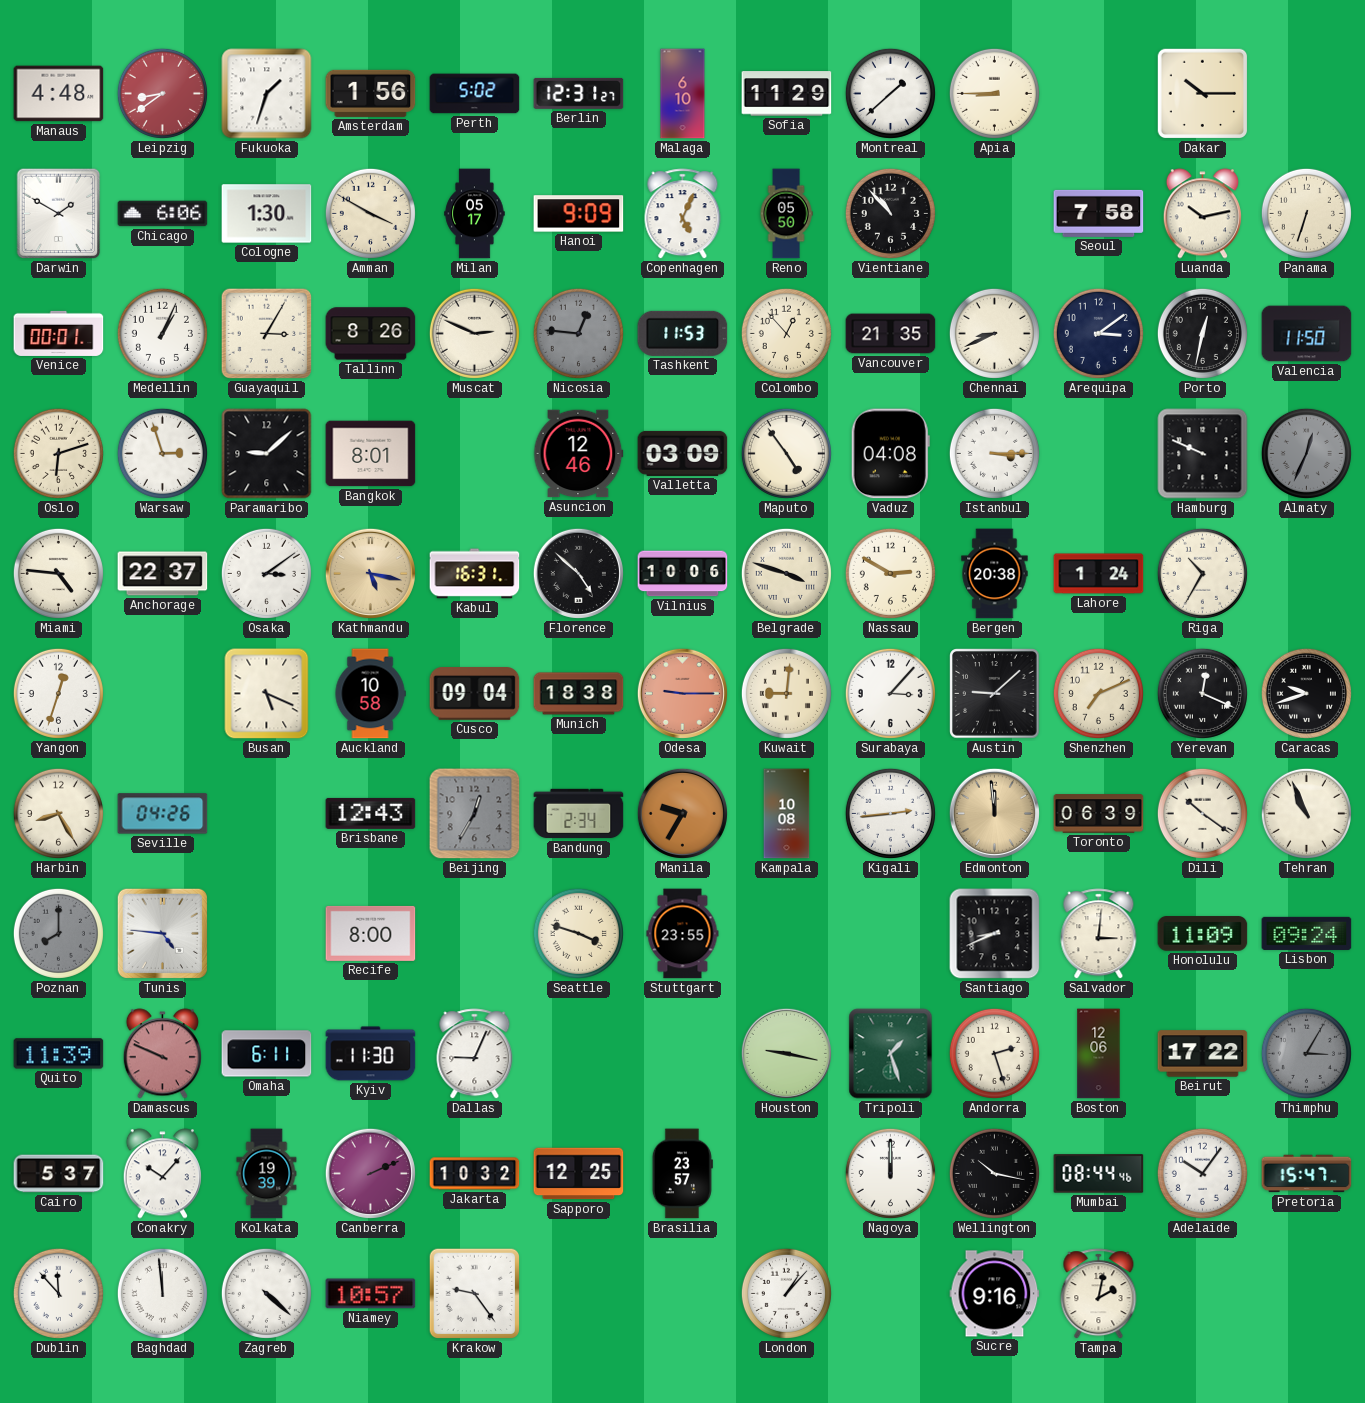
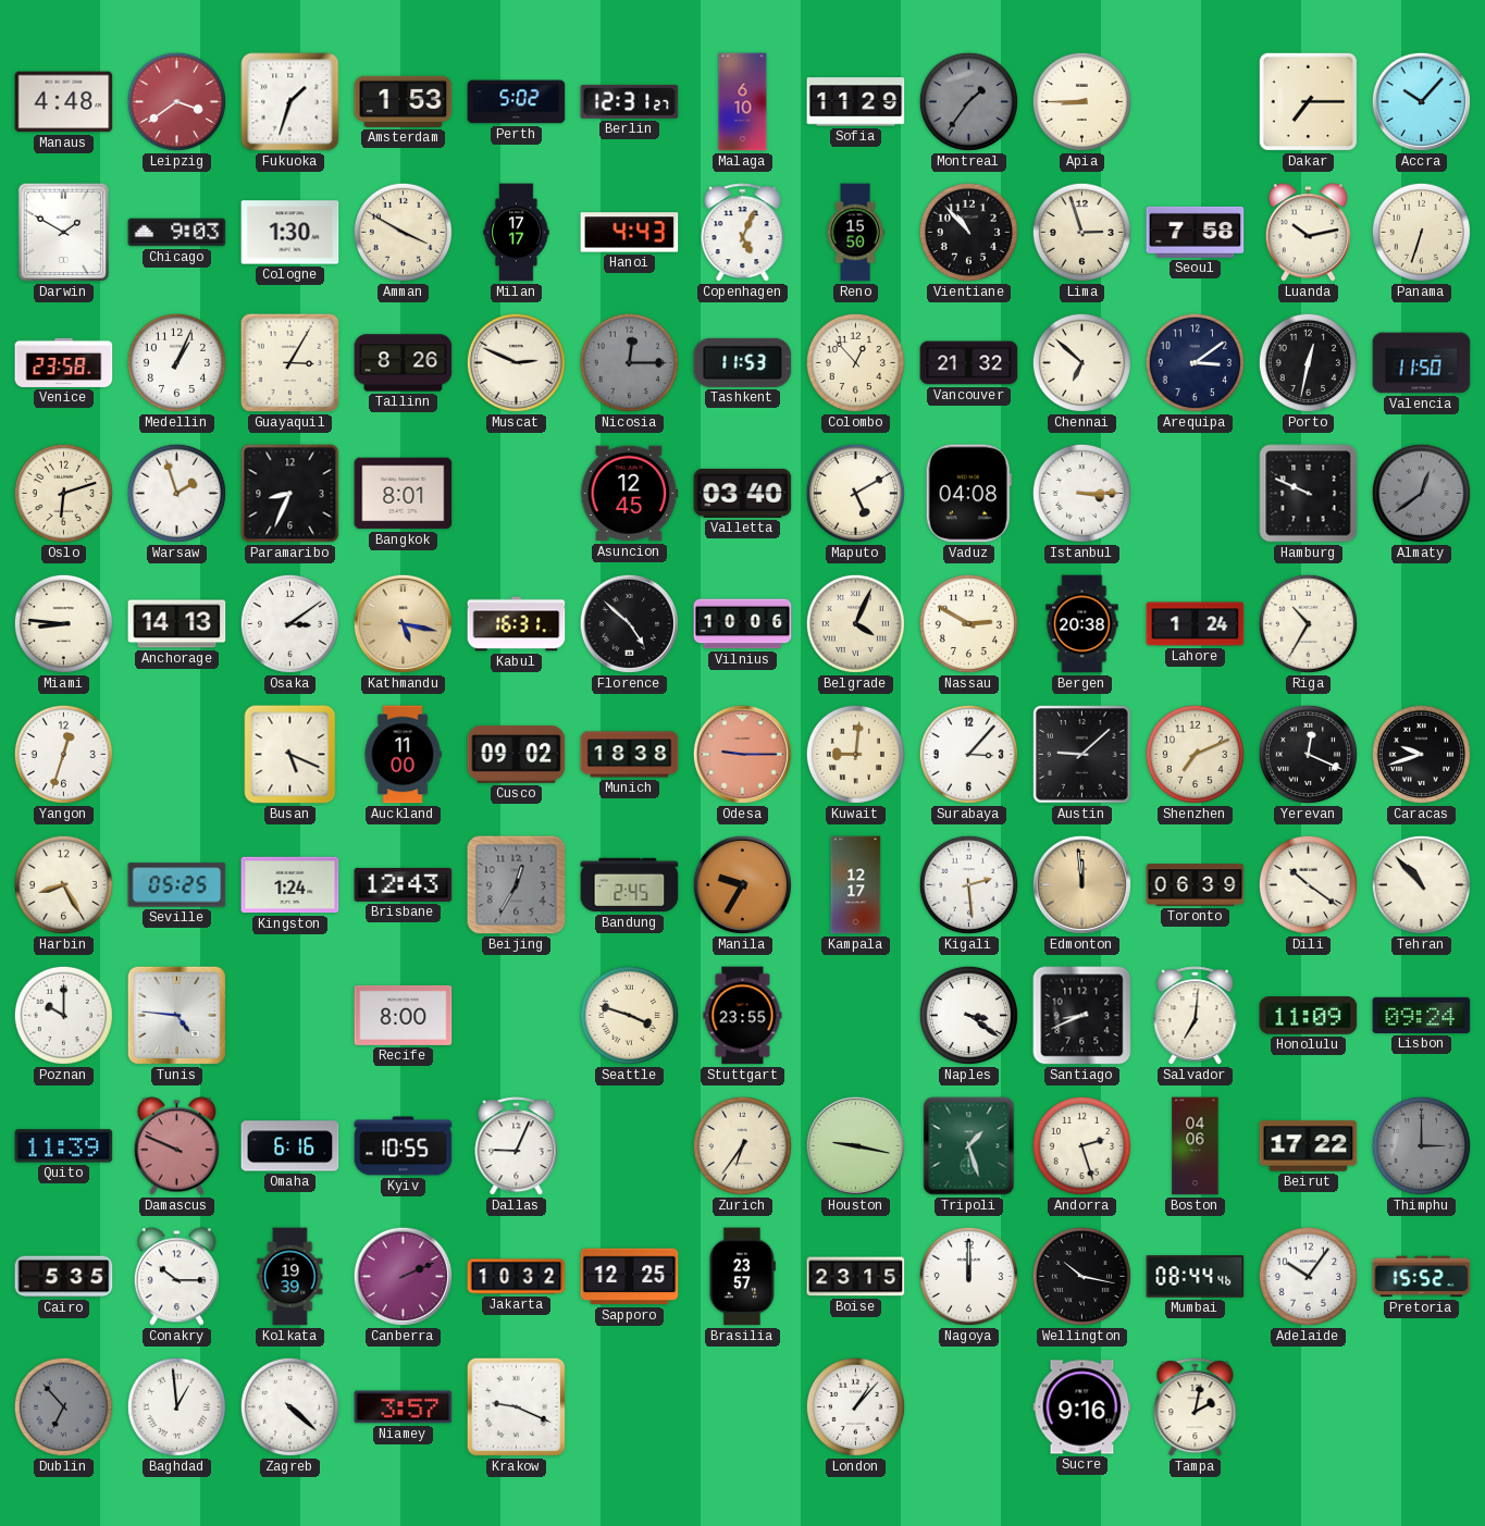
Leipzig: 8:39 -> 3:39 (176, 101)
Amsterdam: 1:56 -> 1:53 (404, 101)
Montreal: 1:38 -> 1:36 (968, 101)
Montreal dial: white -> grey (968, 101)
Dakar: 10:15 -> 7:15 (1309, 102)
Accra: none -> 10:07 (1421, 101)
Chicago: 6:06 -> 9:03 (177, 233)
Milan: 05:17 -> 17:17 (517, 233)
Hanoi: 9:09 -> 4:43 (630, 233)
Reno: 05:50 -> 15:50 (855, 233)
Lima: none -> 2:57 (1081, 232)
Venice: 00:01 -> 23:58 (64, 362)
Nicosia: 12:46 -> 12:15 (629, 362)
Vancouver: 21:35 -> 21:32 (969, 363)
Chennai: 8:41 -> 6:52 (1081, 362)
Warsaw: 2:57 -> 1:57 (176, 493)
Paramaribo: 9:08 -> 8:34 (290, 494)
Asuncion: 12:46 -> 12:45 (630, 494)
Valletta: 03:09 -> 03:40 (743, 493)
Maputo: 4:54 -> 5:10 (855, 493)
Almaty: 12:34 -> 12:39 (1421, 493)
Miami: 4:46 -> 8:46 (63, 623)
Anchorage: 22:37 -> 14:13 (177, 624)
Belgrade: 3:48 -> 4:04 (855, 623)
Auckland: 10:58 -> 11:00 (403, 755)
Cusco: 09:04 -> 09:02 (517, 755)
Seville: 04:26 -> 05:25 (177, 885)
Kingston: none -> 1:24 (290, 885)
Bandung: 2:34 -> 2:45 (630, 885)
Kampala: 10:08 -> 12:17 (856, 885)
Kigali: 2:44 -> 2:29 (968, 884)
Tehran: 10:56 -> 10:53 (1421, 884)
Poznan: 8:00 -> 10:00 (63, 1015)
Poznan dial: grey -> white (63, 1015)
Naples: none -> 3:21 (968, 1015)
Salvador: 3:01 -> 7:01 (1196, 1016)
Omaha: 6:11 -> 6:16 (290, 1146)
Kyiv: 11:30 -> 10:55 (404, 1146)
Zurich: none -> 6:36 (742, 1145)
Boston: 12:06 -> 04:06 (1196, 1146)
Thimphu: 3:05 -> 3:00 (1421, 1145)
Cairo: 5:37 -> 5:35 (64, 1277)
Conakry: 10:07 -> 10:15 (176, 1277)
Boise: none -> 23:15 (856, 1277)
Pretoria: 15:47 -> 15:52 (1422, 1277)
Dublin: 11:53 -> 6:53 (63, 1406)
Dublin dial: white -> grey (63, 1406)
Baghdad: 11:59 -> 12:59 (176, 1406)
Niamey: 10:57 -> 3:57 (404, 1407)
Krakow: 9:24 -> 9:19 (517, 1407)
